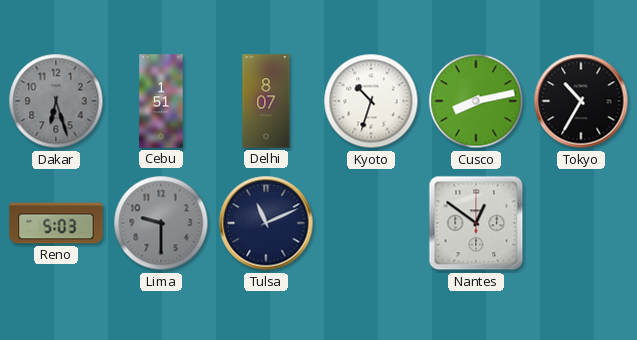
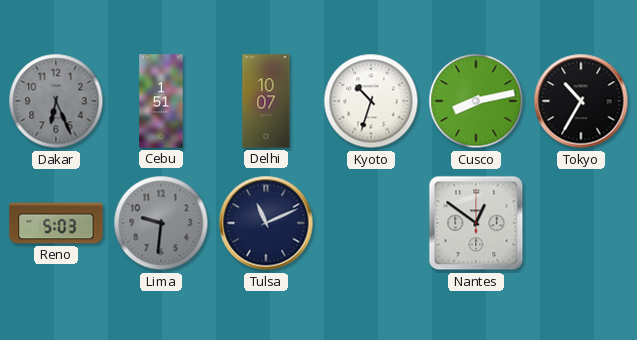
Dakar: 6:27 -> 6:26 (56, 101)
Delhi: 8:07 -> 10:07 (266, 101)
Lima: 9:30 -> 9:31 (161, 223)
